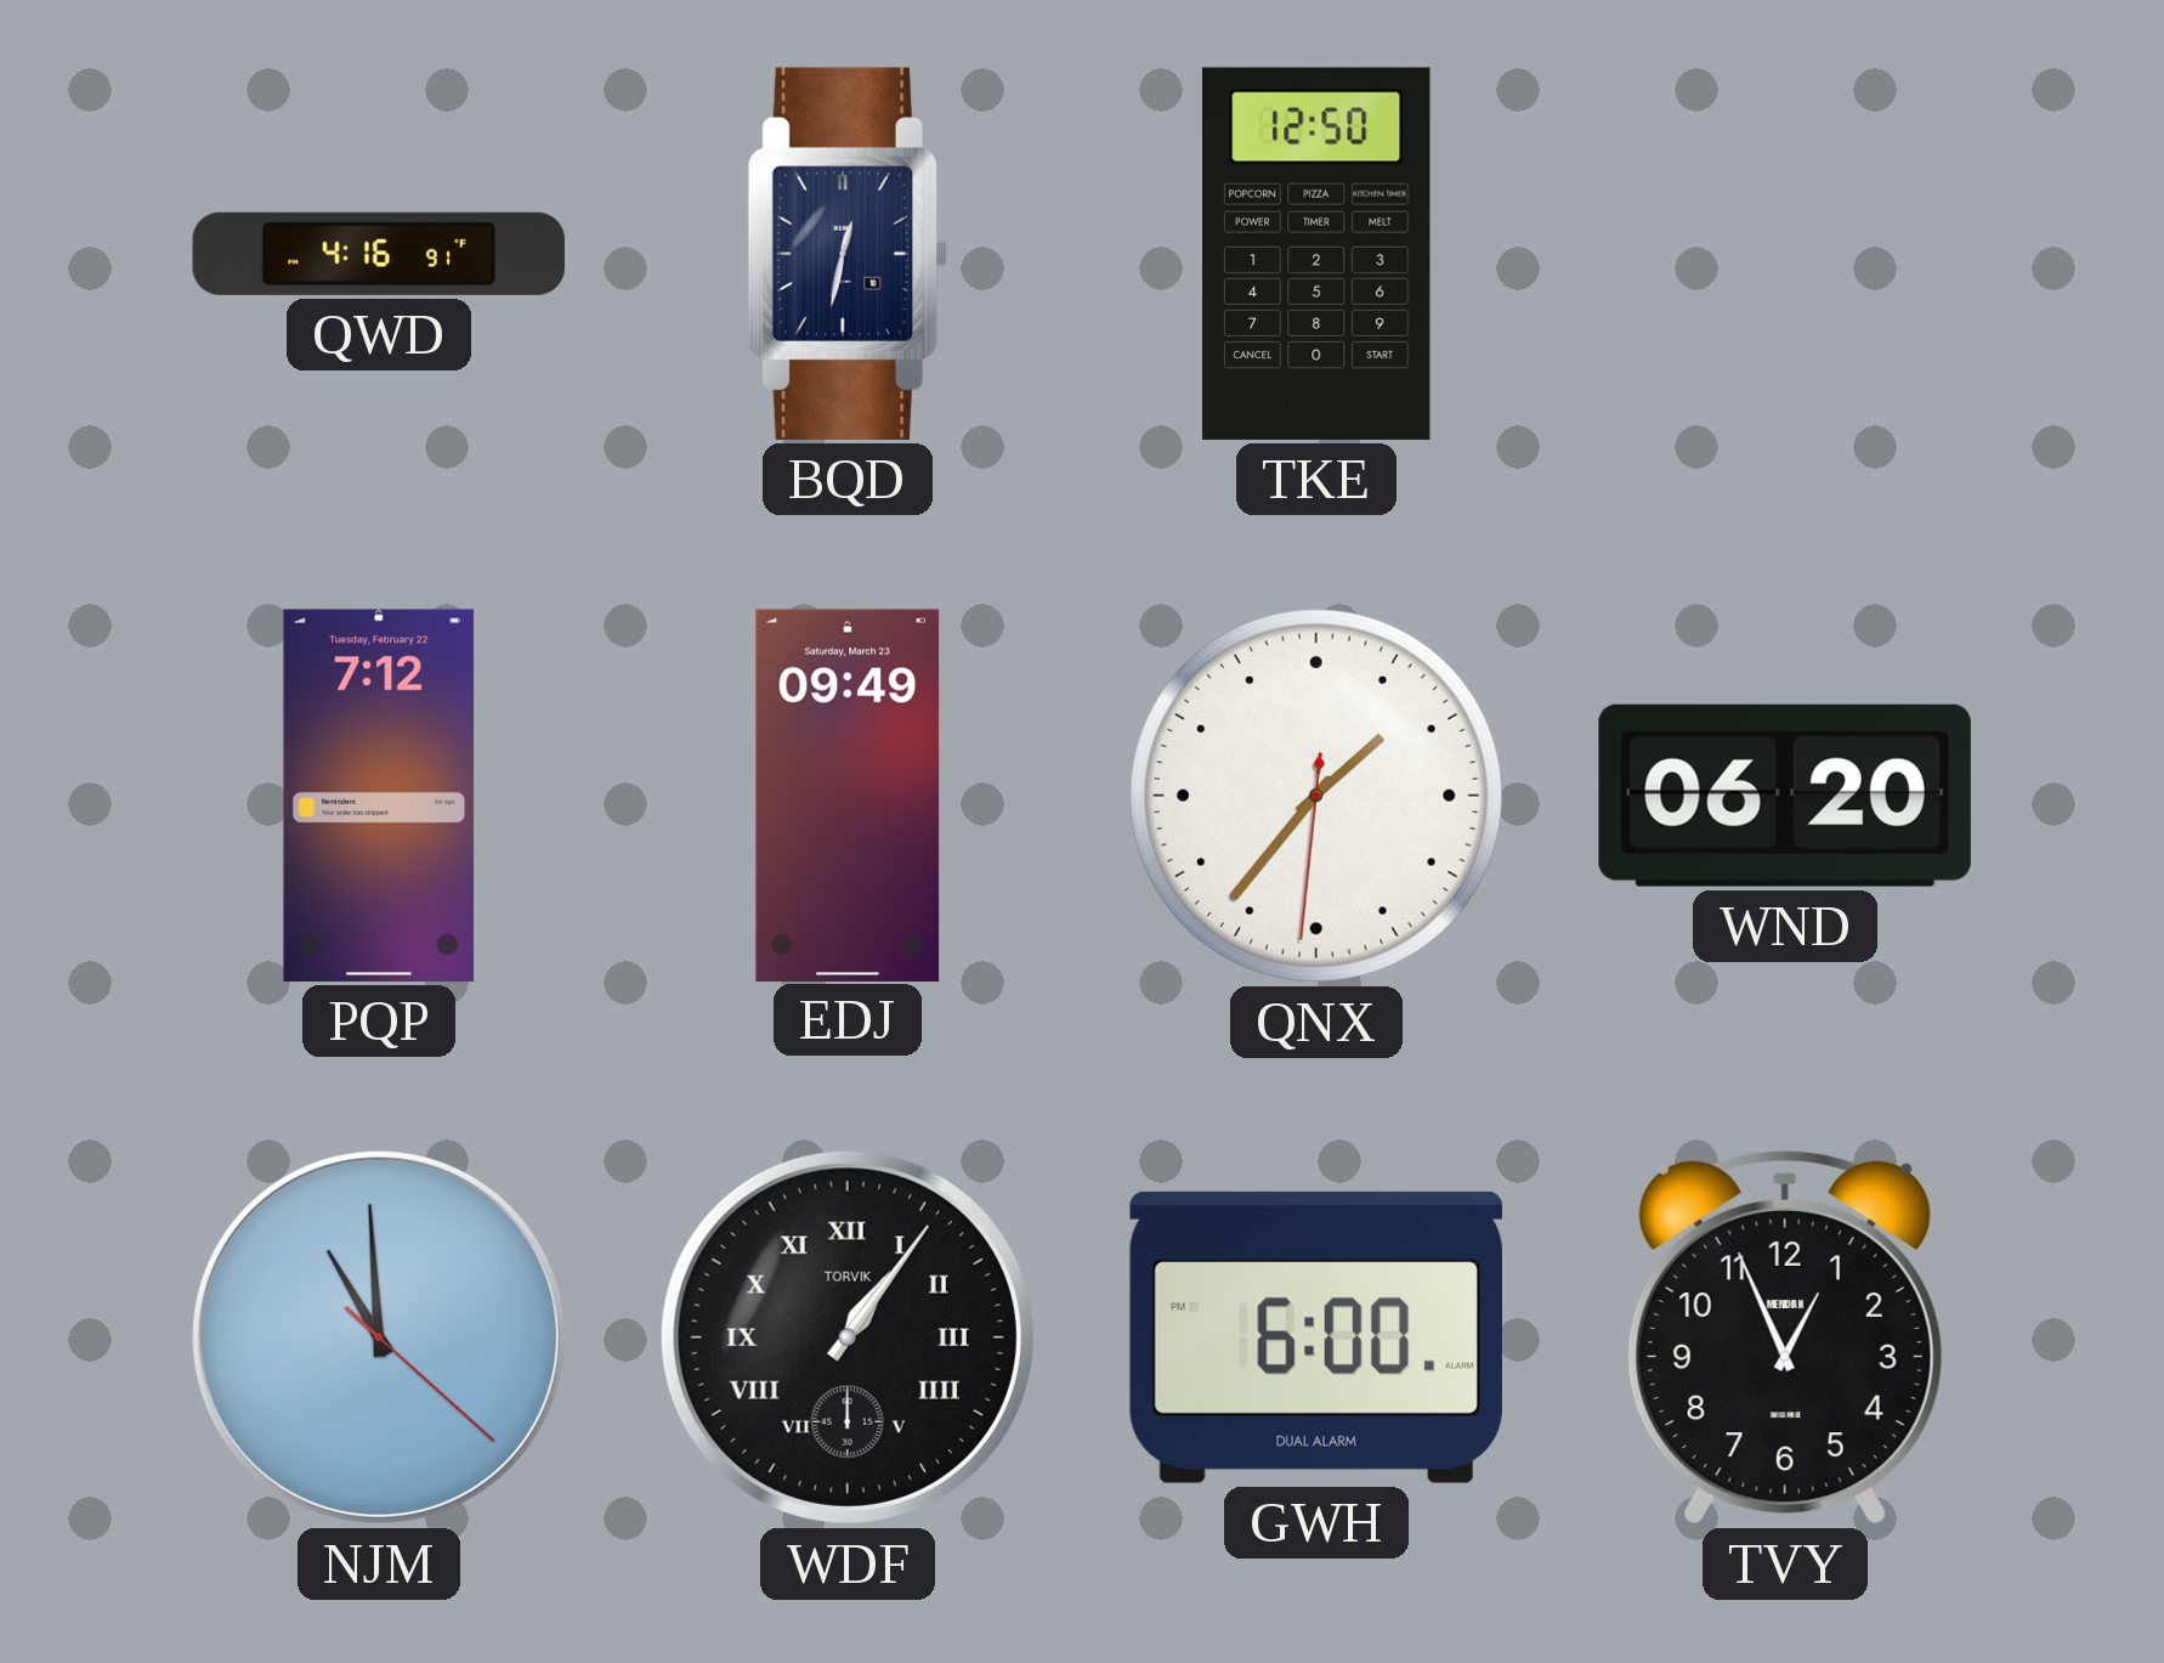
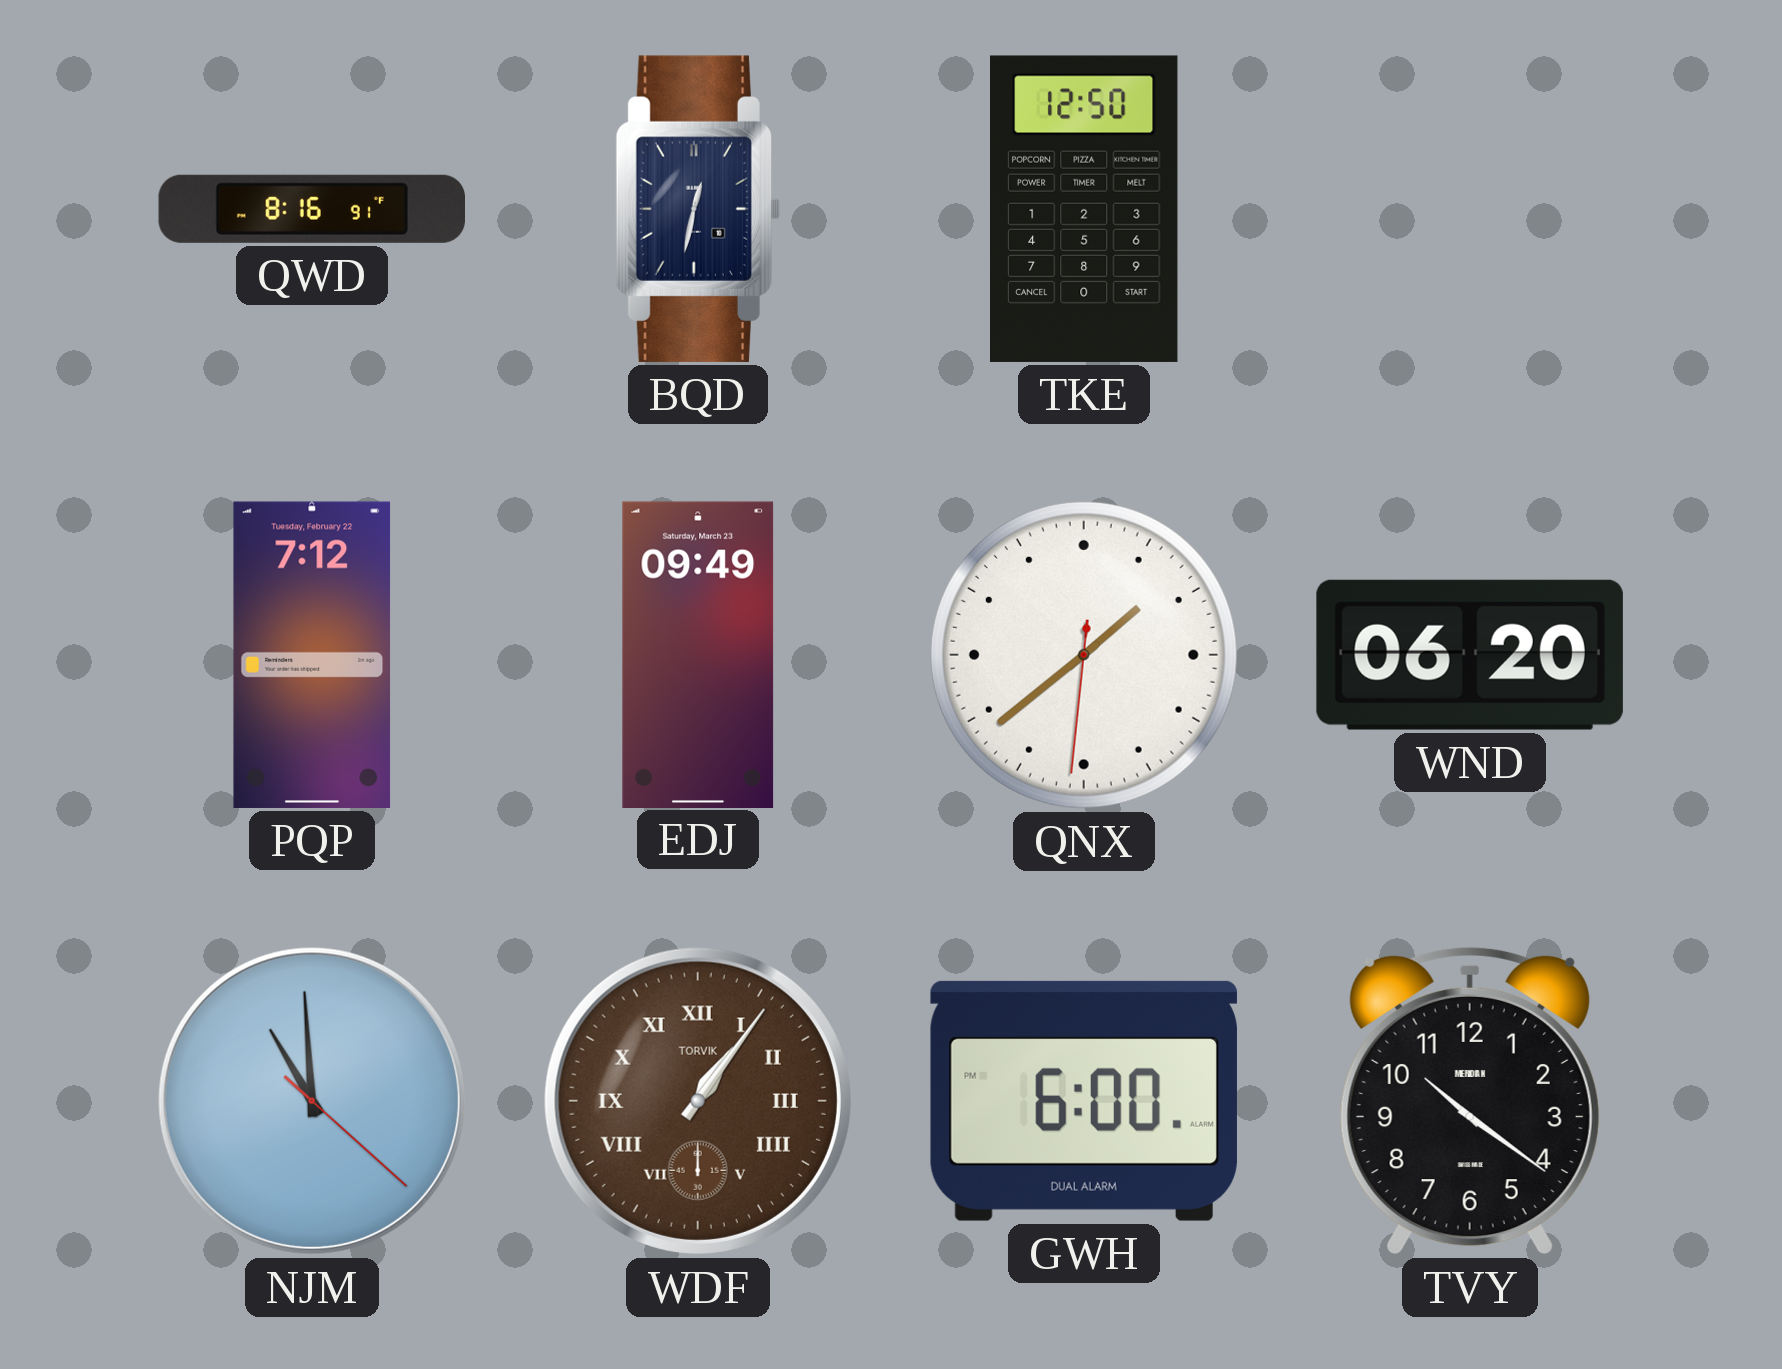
QWD: 4:16 -> 8:16 (311, 209)
QNX: 1:36 -> 1:38 (1084, 655)
WDF dial: black -> brown (698, 1101)
TVY: 12:56 -> 10:21 (1470, 1101)
